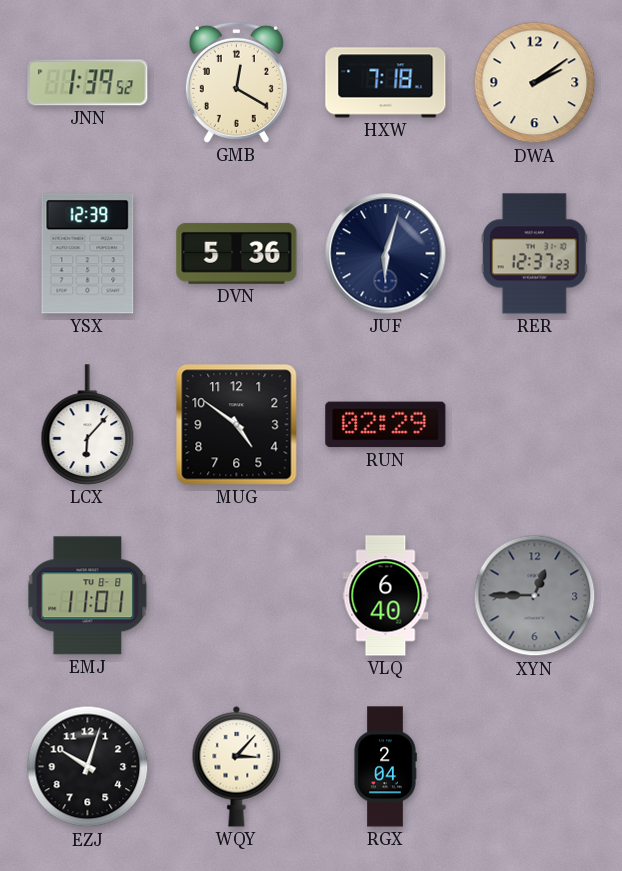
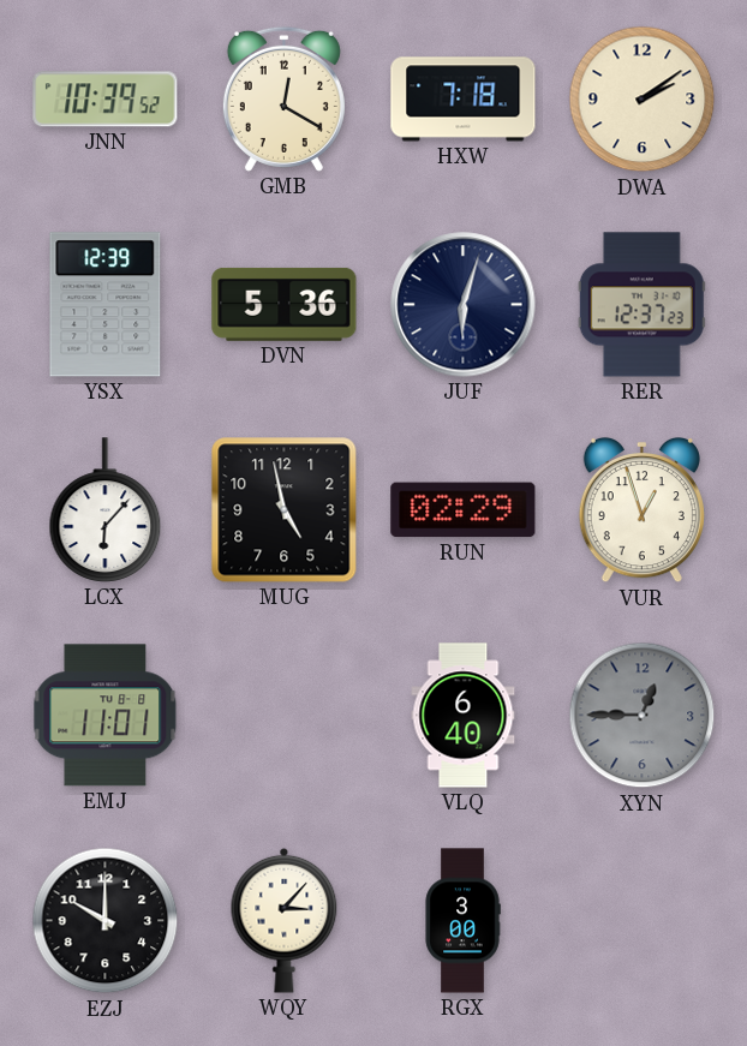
JNN: 1:39 -> 10:39 (106, 100)
MUG: 4:51 -> 4:58 (285, 510)
VUR: none -> 12:57 (641, 510)
EZJ: 10:03 -> 10:00 (106, 921)
RGX: 2:04 -> 3:00 (462, 921)
